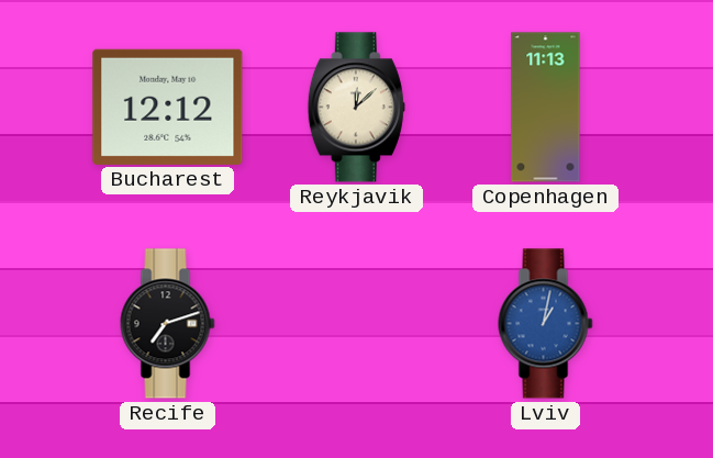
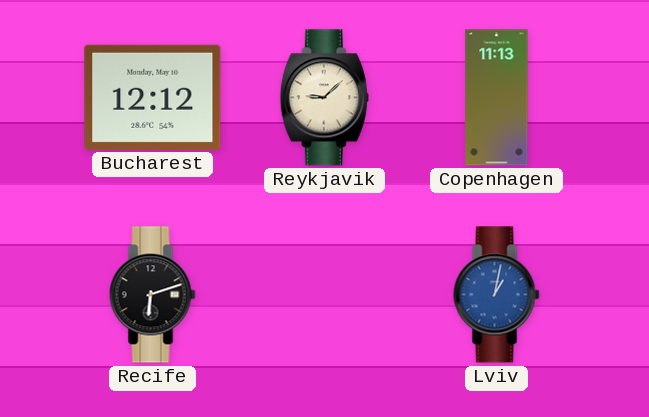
Reykjavik: 12:08 -> 9:08 (324, 98)
Recife: 7:12 -> 6:12 (153, 295)
